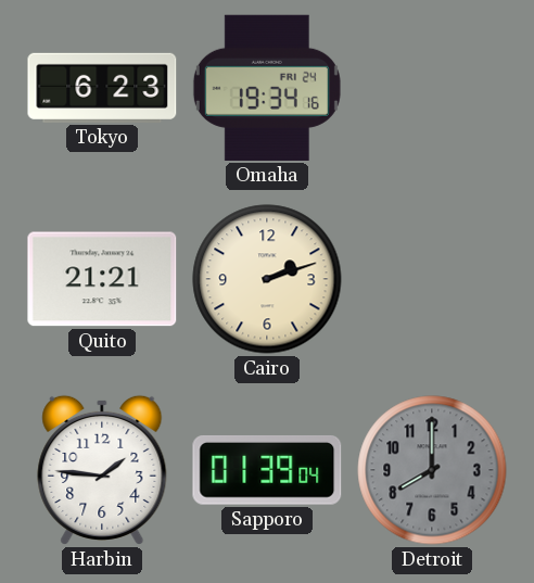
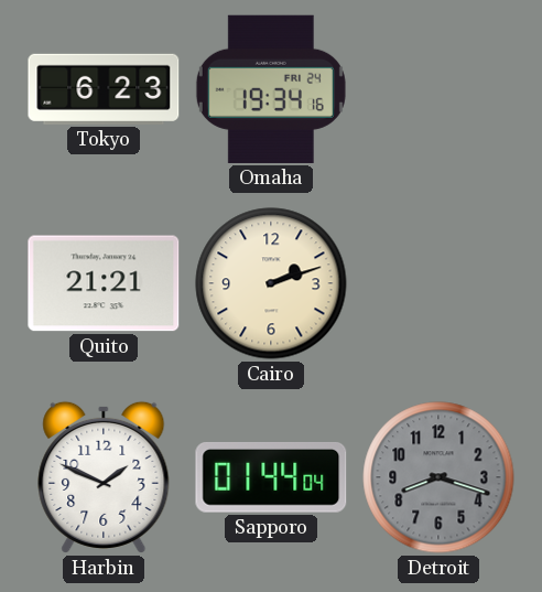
Harbin: 1:46 -> 1:49 (104, 477)
Sapporo: 01:39 -> 01:44 (271, 477)
Detroit: 8:00 -> 8:18 (438, 477)
